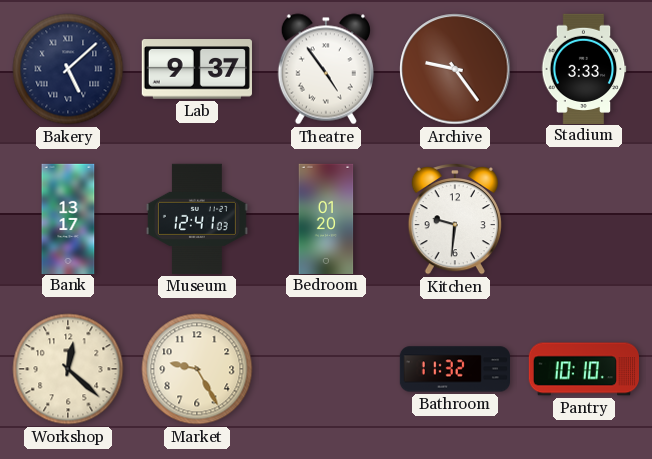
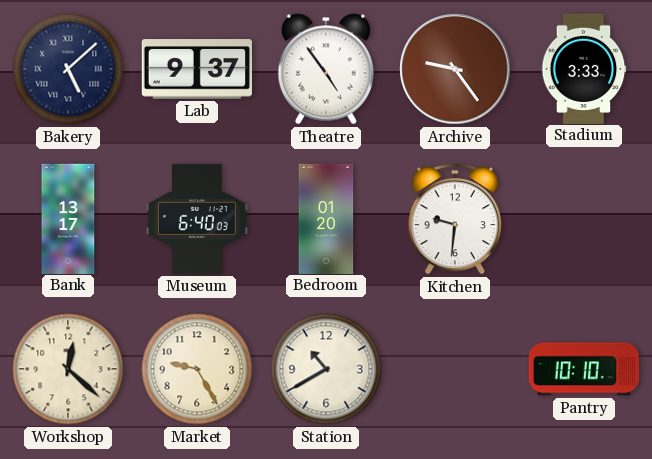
Museum: 12:41 -> 6:40 (197, 219)
Station: none -> 10:40 (326, 369)
Bathroom: 11:32 -> none (454, 369)
